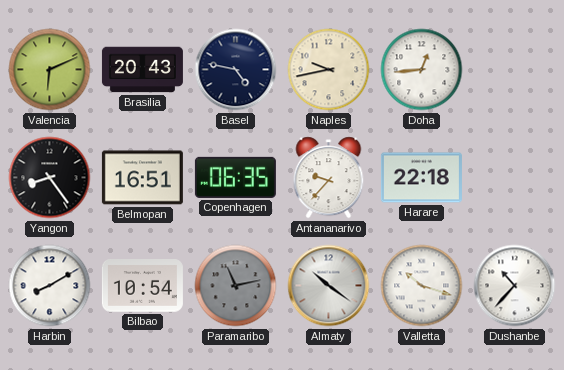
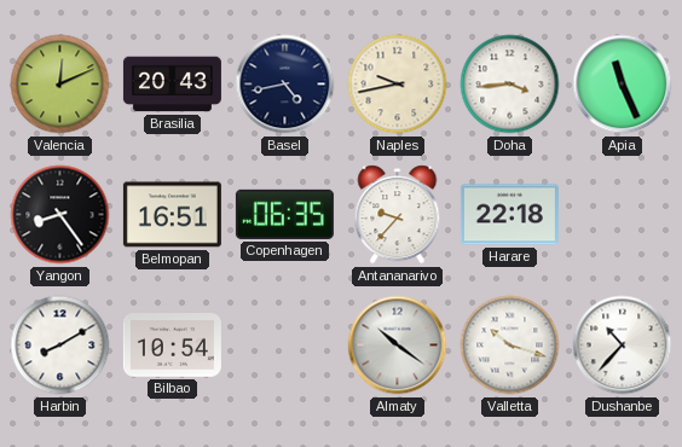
Valencia: 6:11 -> 12:11 (60, 85)
Basel: 4:47 -> 4:43 (285, 85)
Doha: 12:44 -> 3:44 (510, 85)
Apia: none -> 11:26 (623, 85)
Paramaribo: 11:13 -> none (236, 286)
